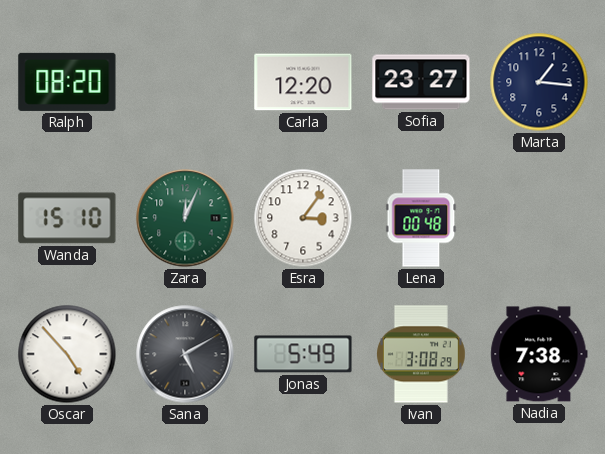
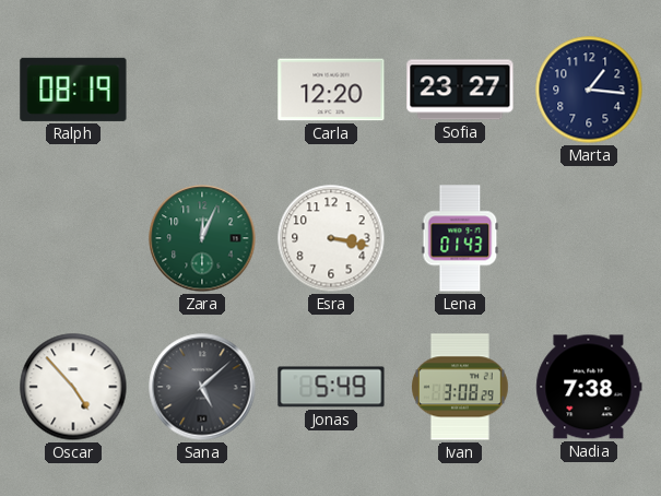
Ralph: 08:20 -> 08:19 (73, 90)
Wanda: 15:10 -> none (67, 218)
Esra: 3:06 -> 3:17 (331, 238)
Lena: 00:48 -> 01:43 (460, 238)
Sana: 5:10 -> 5:08 (202, 387)
